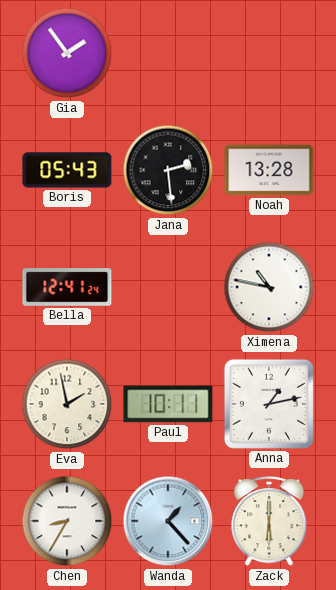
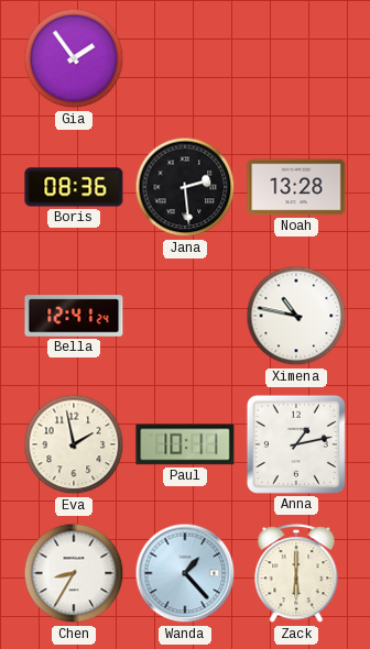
Boris: 05:43 -> 08:36 (74, 187)
